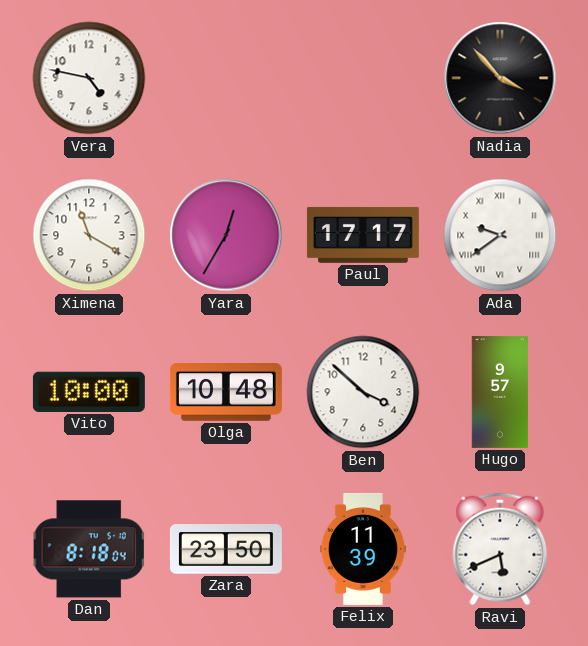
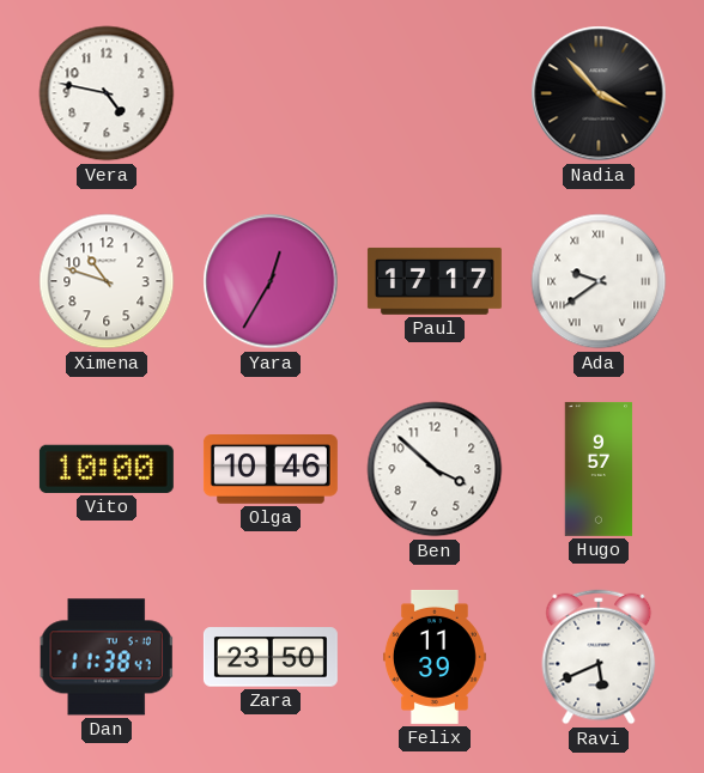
Ximena: 11:20 -> 10:48 (107, 281)
Olga: 10:48 -> 10:46 (271, 470)
Dan: 8:18 -> 11:38 (107, 657)
